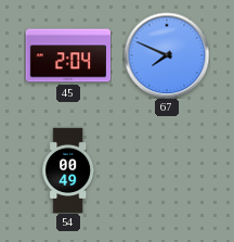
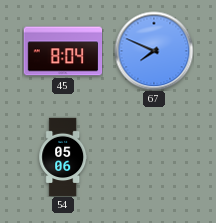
45: 2:04 -> 8:04 (63, 51)
54: 00:49 -> 05:06 (63, 157)
